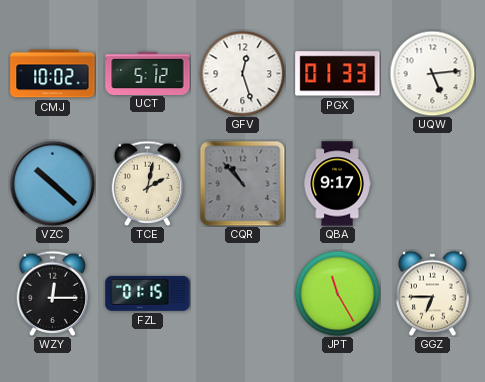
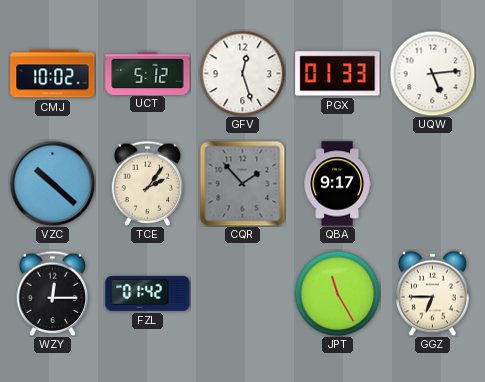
TCE: 2:02 -> 2:06 (148, 183)
CQR: 10:53 -> 1:53 (242, 183)
FZL: 01:15 -> 01:42 (148, 294)
